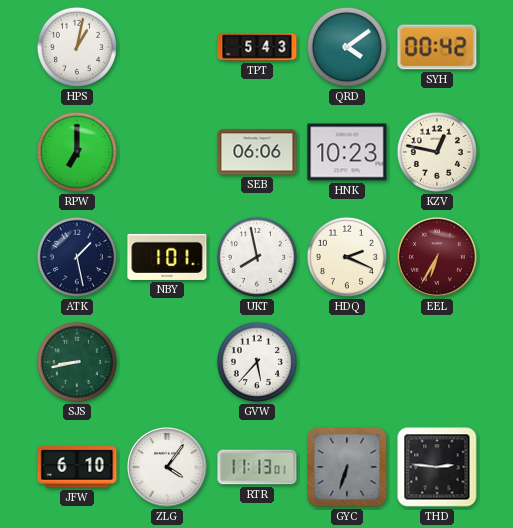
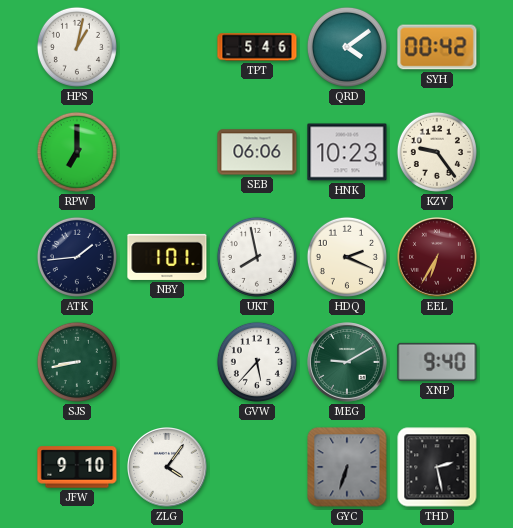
TPT: 5:43 -> 5:46 (257, 47)
KZV: 12:47 -> 9:24 (437, 152)
ATK: 1:28 -> 1:44 (77, 257)
MEG: none -> 9:10 (348, 363)
XNP: none -> 9:40 (437, 362)
JFW: 6:10 -> 9:10 (77, 467)
RTR: 11:13 -> none (257, 467)
THD: 2:46 -> 2:28 (437, 467)
